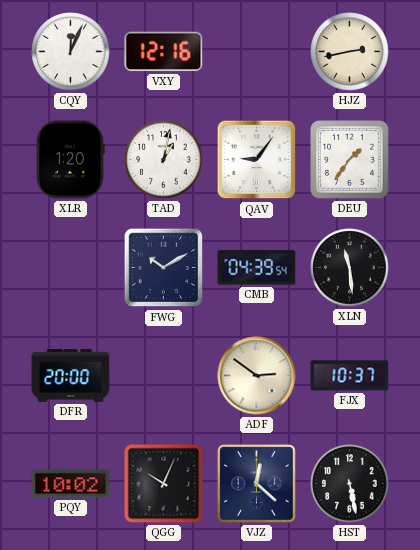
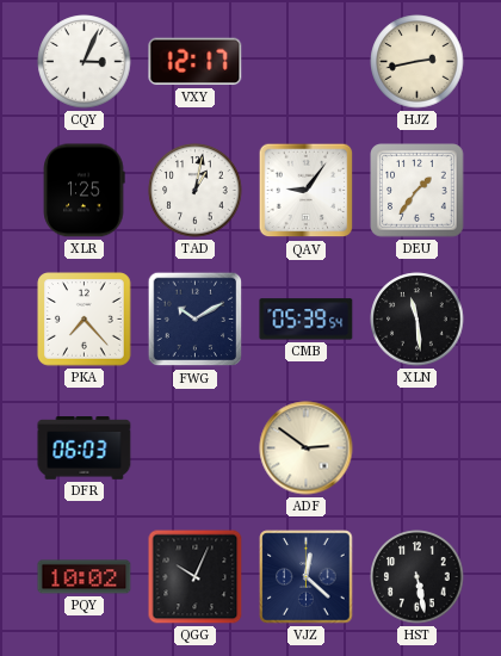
CQY: 12:04 -> 3:04 (85, 62)
VXY: 12:16 -> 12:17 (196, 62)
XLR: 1:20 -> 1:25 (83, 191)
PKA: none -> 7:23 (85, 320)
CMB: 04:39 -> 05:39 (307, 320)
DFR: 20:00 -> 06:03 (85, 448)
FJX: 10:37 -> none (350, 376)
